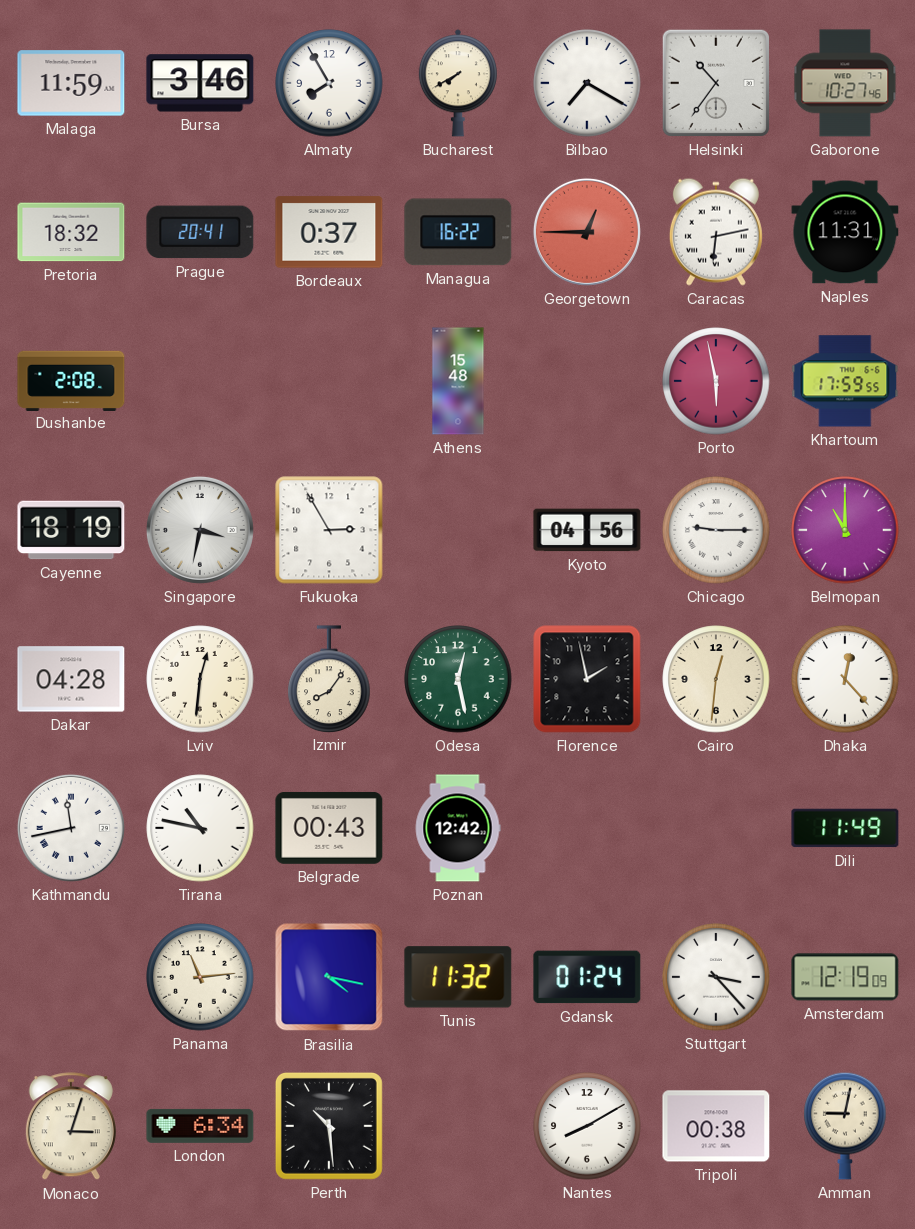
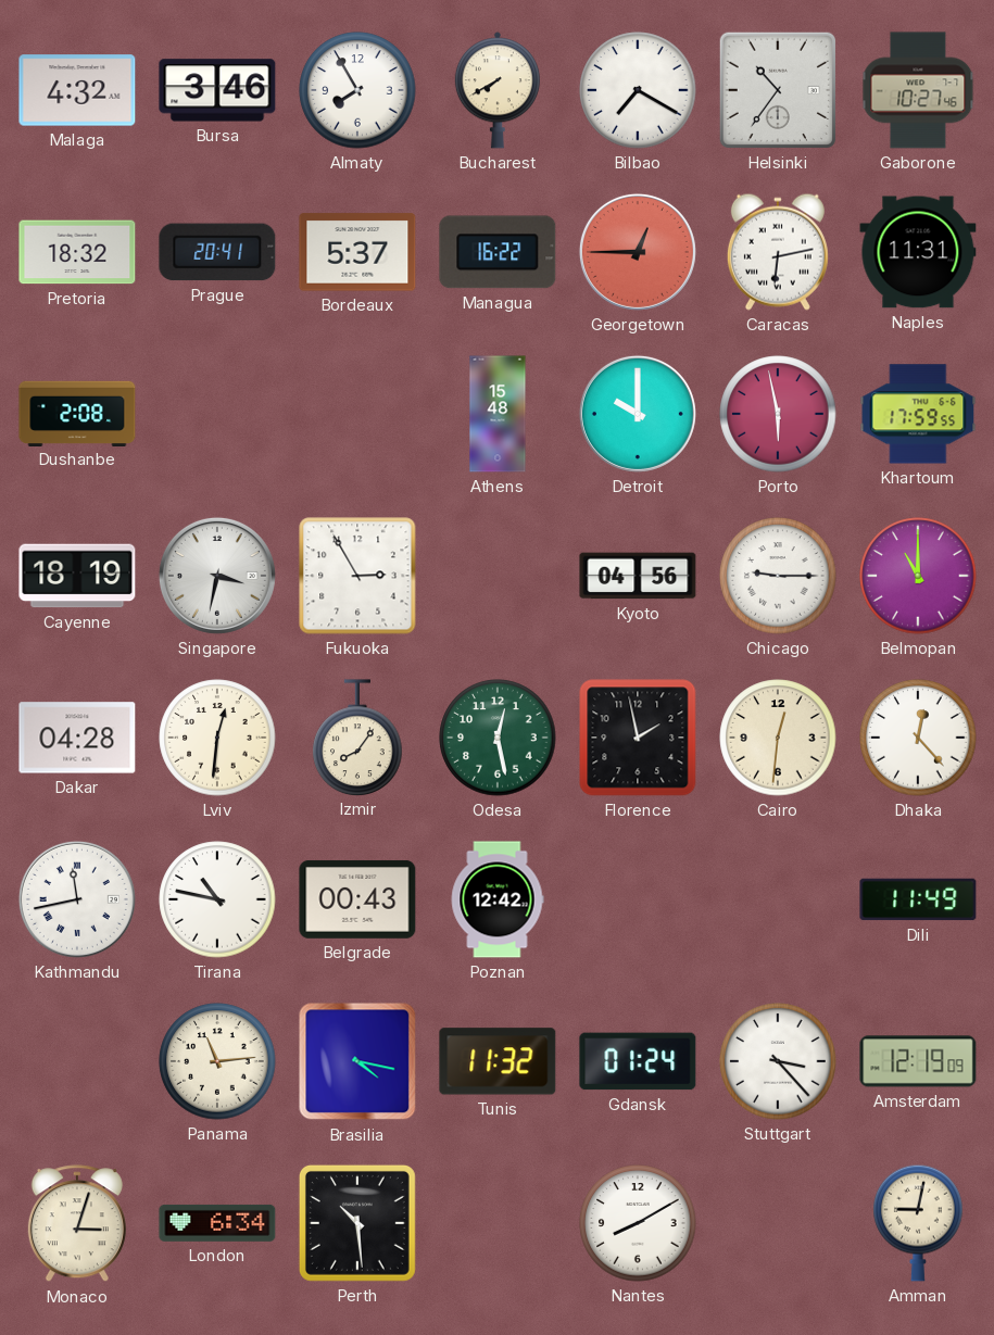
Malaga: 11:59 -> 4:32 (77, 90)
Bordeaux: 0:37 -> 5:37 (357, 252)
Detroit: none -> 10:00 (638, 414)
Tripoli: 00:38 -> none (716, 1126)
